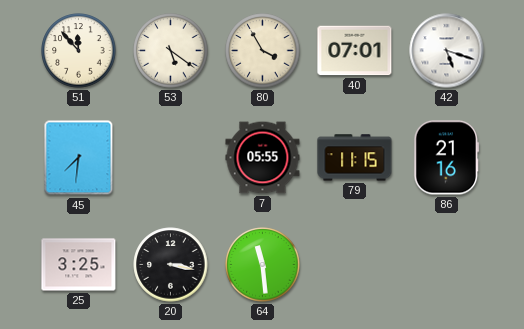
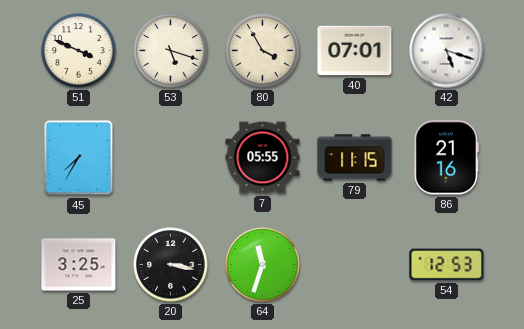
51: 11:53 -> 3:49 (79, 51)
53: 5:21 -> 5:18 (171, 51)
45: 7:31 -> 7:35 (79, 158)
64: 11:29 -> 11:33 (263, 265)
54: none -> 12:53 (447, 265)
